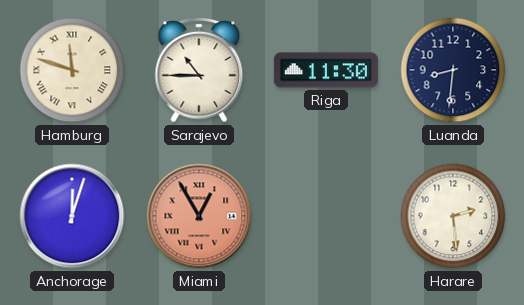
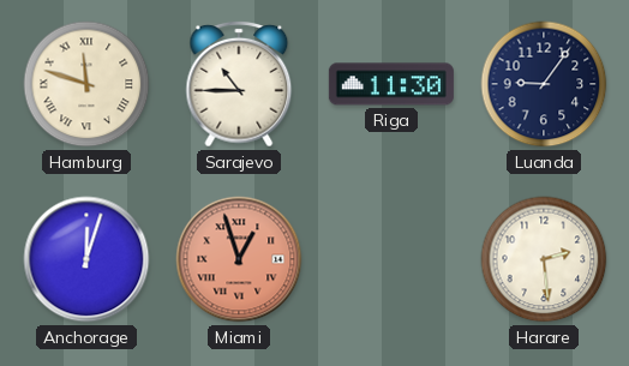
Luanda: 8:31 -> 9:06 (544, 84)
Miami: 12:55 -> 12:57 (239, 259)
